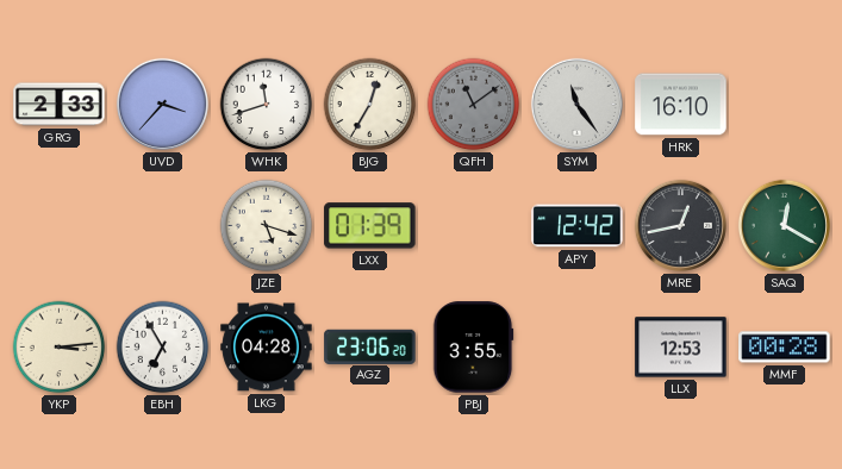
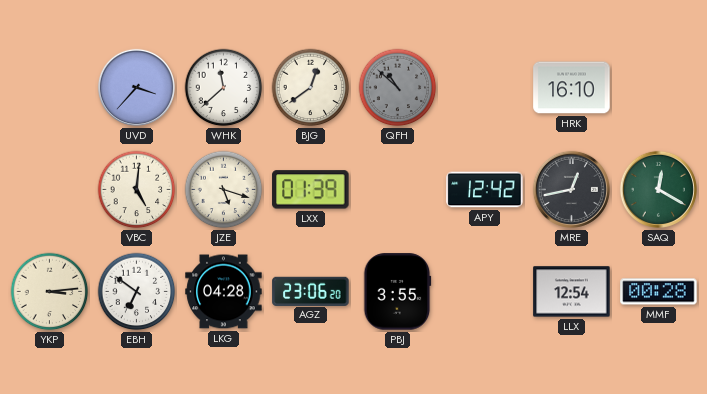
GRG: 2:33 -> none (60, 105)
WHK: 11:42 -> 11:38 (224, 88)
BJG: 12:35 -> 12:39 (311, 88)
QFH: 11:09 -> 10:52 (398, 88)
SYM: 11:24 -> none (576, 104)
VBC: none -> 5:01 (137, 190)
EBH: 6:55 -> 6:51 (137, 292)
LLX: 12:53 -> 12:54 (572, 292)
